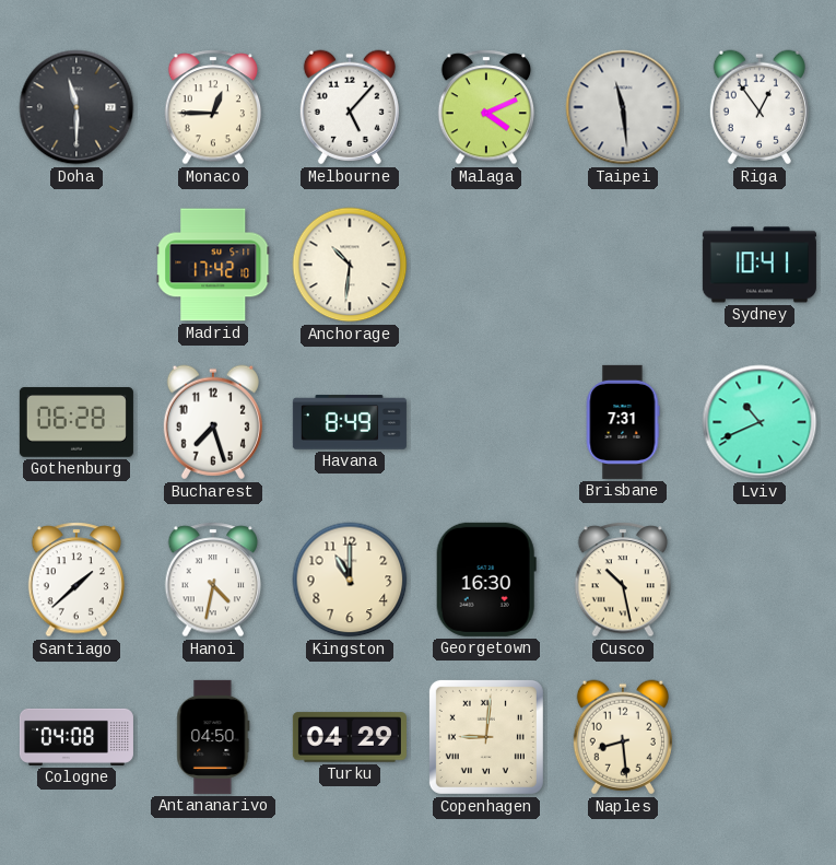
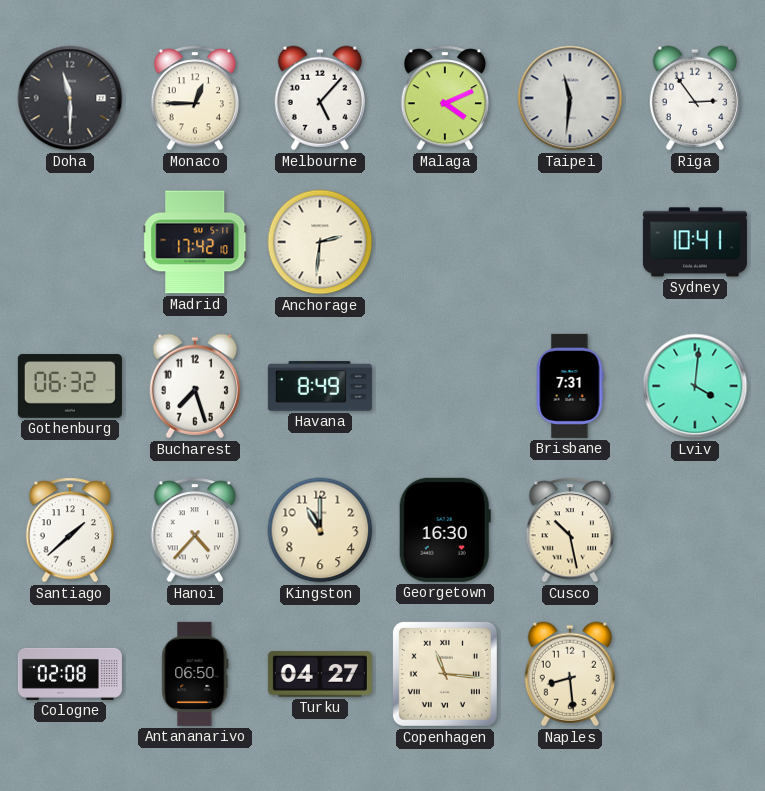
Taipei: 11:29 -> 11:31 (570, 98)
Riga: 12:54 -> 2:54 (695, 98)
Anchorage: 10:31 -> 2:31 (320, 242)
Gothenburg: 06:28 -> 06:32 (70, 386)
Lviv: 10:41 -> 4:01 (695, 386)
Hanoi: 4:32 -> 4:37 (195, 530)
Cologne: 04:08 -> 02:08 (70, 674)
Antananarivo: 04:50 -> 06:50 (195, 674)
Turku: 04:29 -> 04:27 (320, 674)
Copenhagen: 9:01 -> 11:16 (445, 674)
